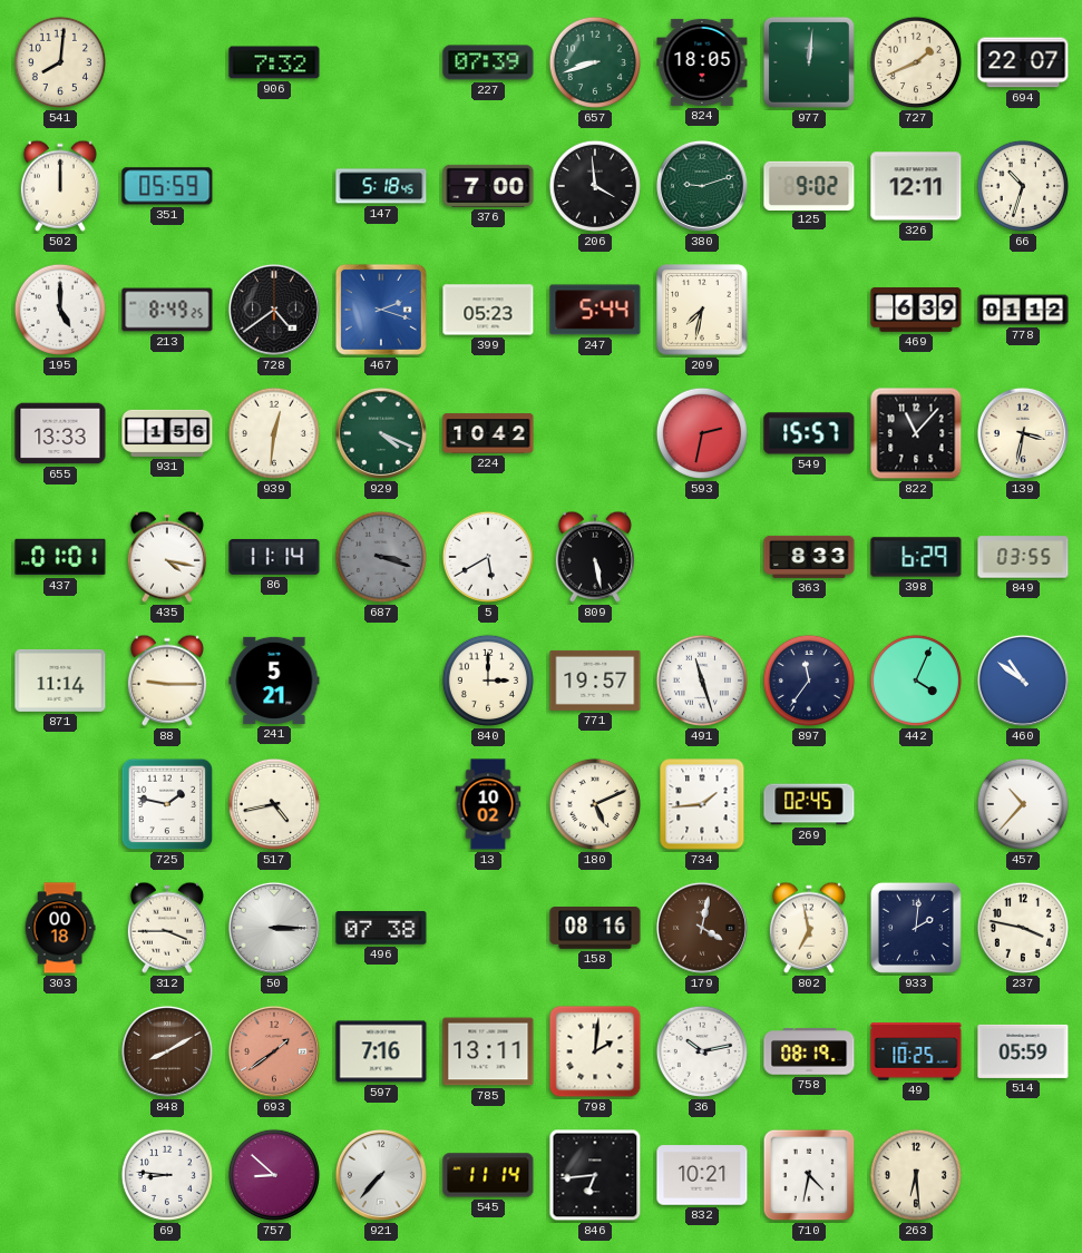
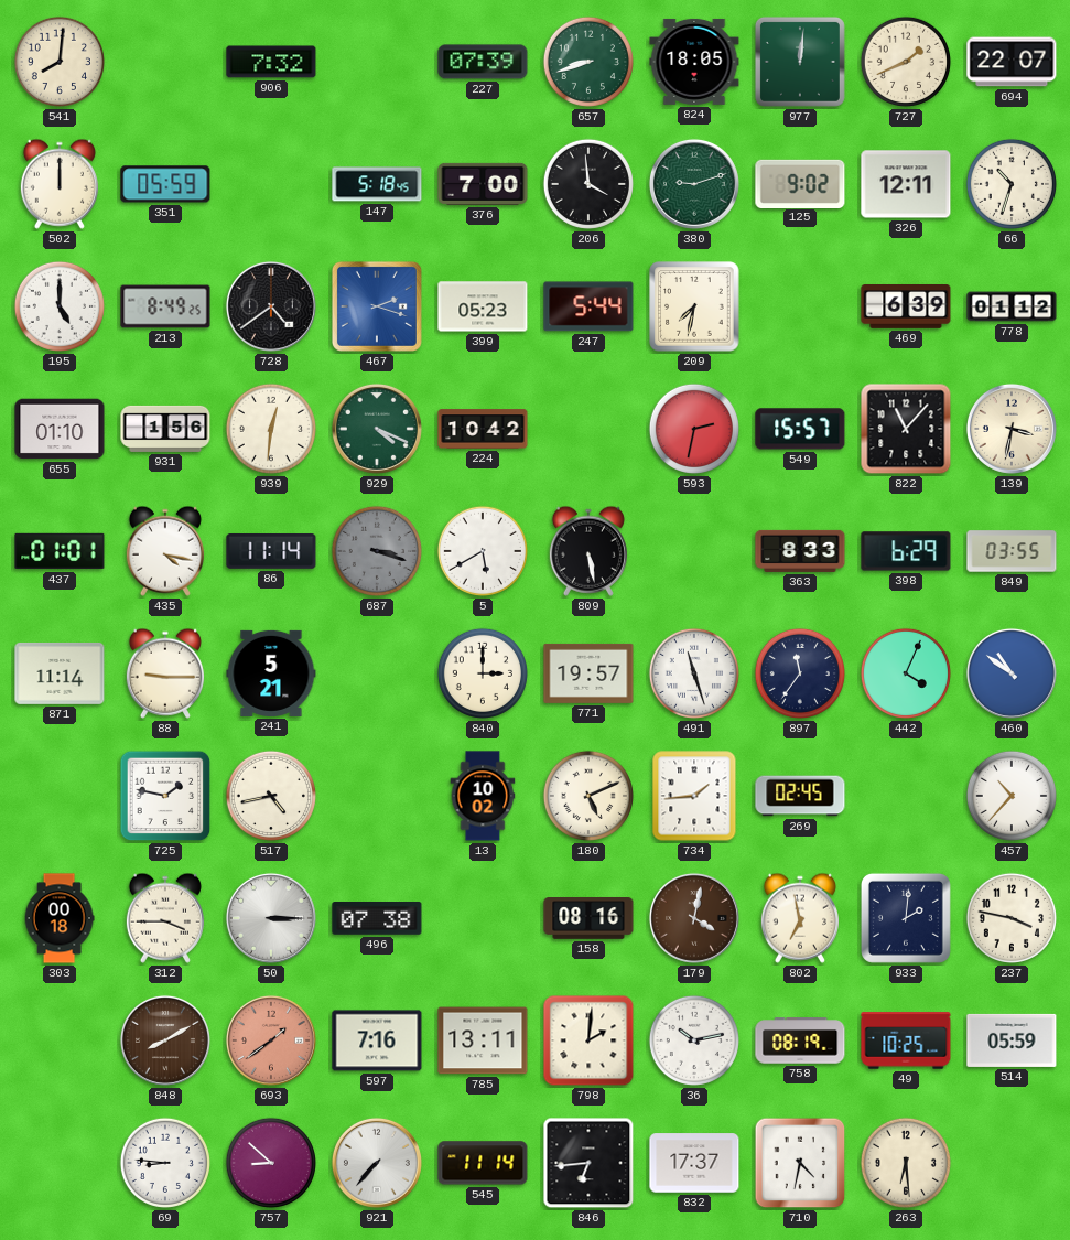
655: 13:33 -> 01:10 (60, 429)
832: 10:21 -> 17:37 (694, 1163)
